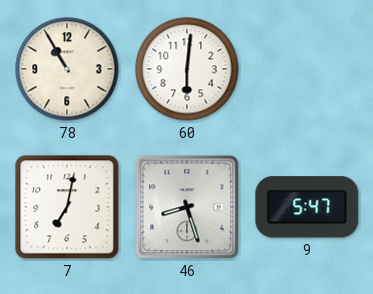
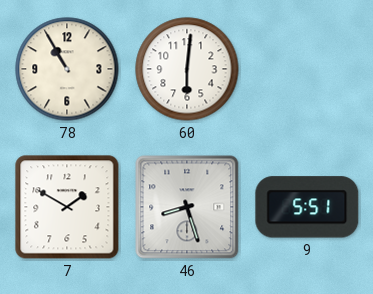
7: 7:02 -> 1:50 (67, 207)
9: 5:47 -> 5:51 (307, 207)
